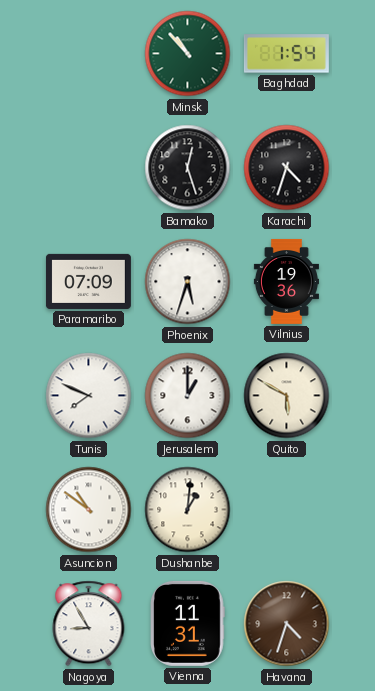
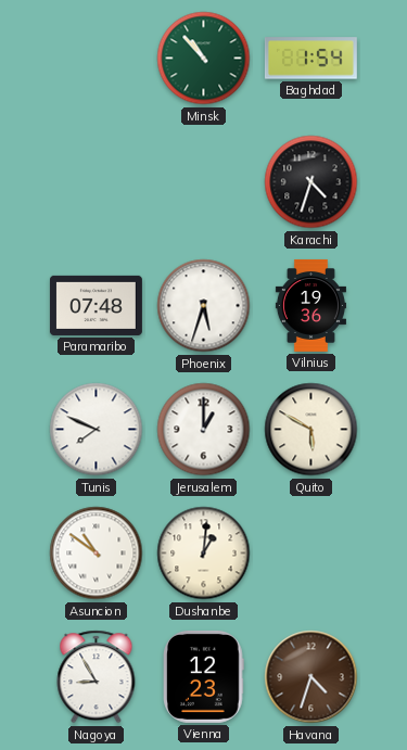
Bamako: 12:27 -> none (188, 168)
Paramaribo: 07:09 -> 07:48 (96, 305)
Vienna: 11:31 -> 12:23 (204, 676)
